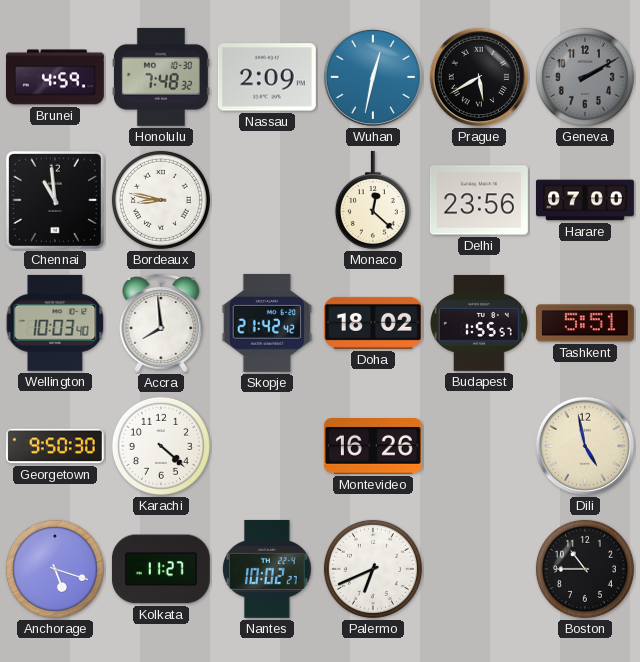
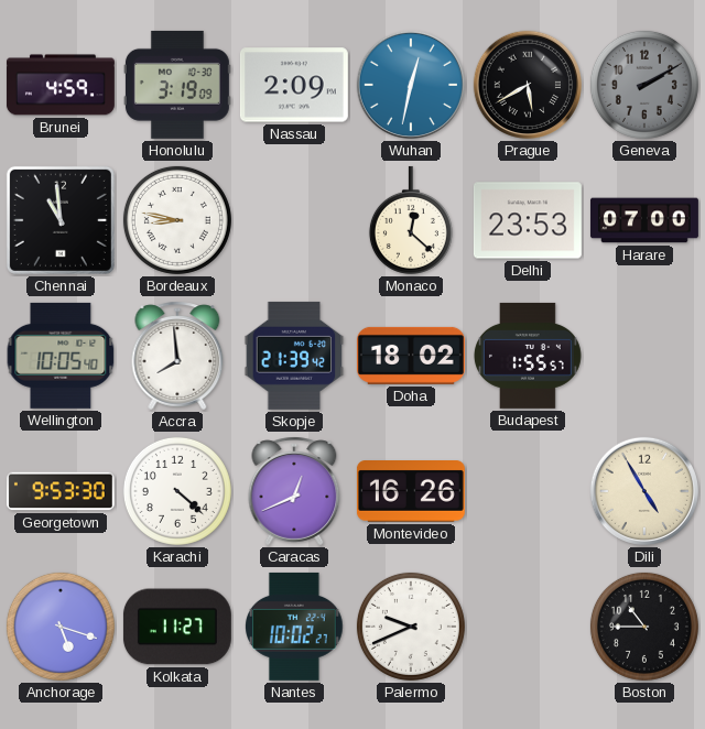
Honolulu: 7:48 -> 3:19 (177, 85)
Delhi: 23:56 -> 23:53 (528, 220)
Wellington: 10:03 -> 10:05 (61, 356)
Skopje: 21:42 -> 21:39 (294, 356)
Tashkent: 5:51 -> none (585, 323)
Georgetown: 9:50 -> 9:53 (61, 491)
Caracas: none -> 12:41 (294, 491)
Dili: 4:58 -> 4:55 (644, 491)
Palermo: 6:41 -> 9:41 (411, 627)
